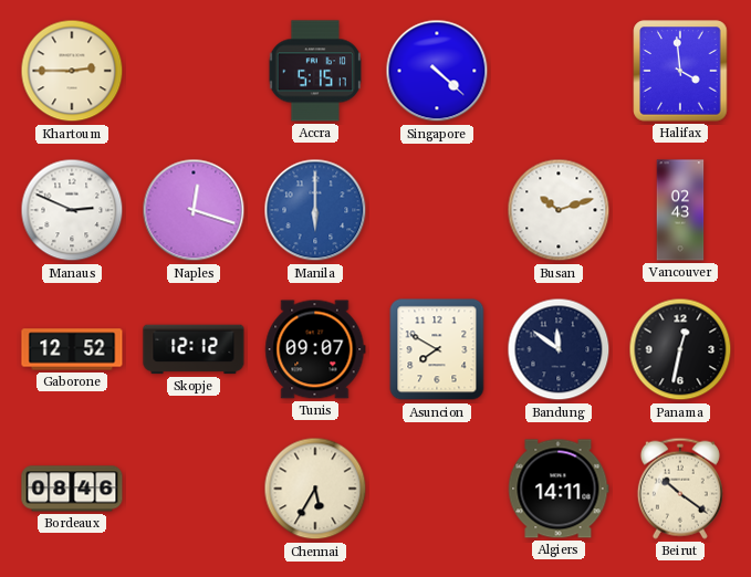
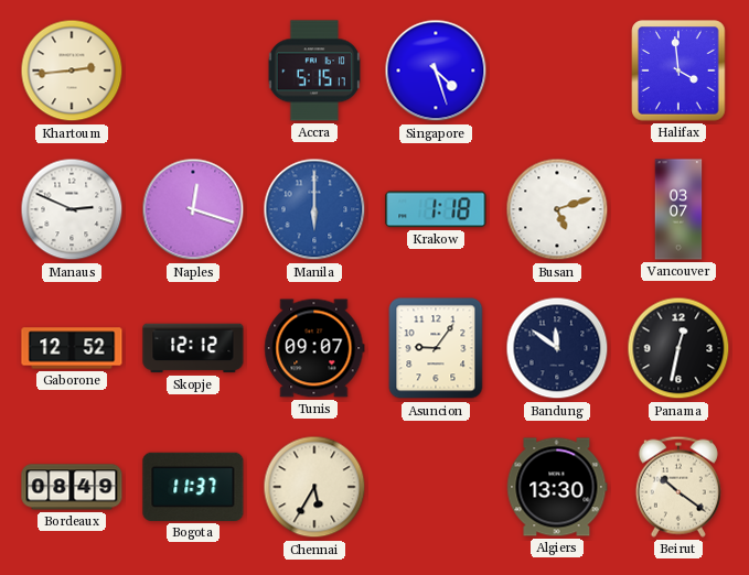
Khartoum: 2:45 -> 2:44 (72, 70)
Singapore: 4:22 -> 4:27 (436, 70)
Krakow: none -> 1:18 (436, 209)
Busan: 10:12 -> 5:12 (557, 209)
Vancouver: 02:43 -> 03:07 (678, 209)
Asuncion: 7:50 -> 9:06 (436, 348)
Bordeaux: 08:46 -> 08:49 (72, 487)
Bogota: none -> 11:37 (193, 487)
Algiers: 14:11 -> 13:30 (557, 487)
